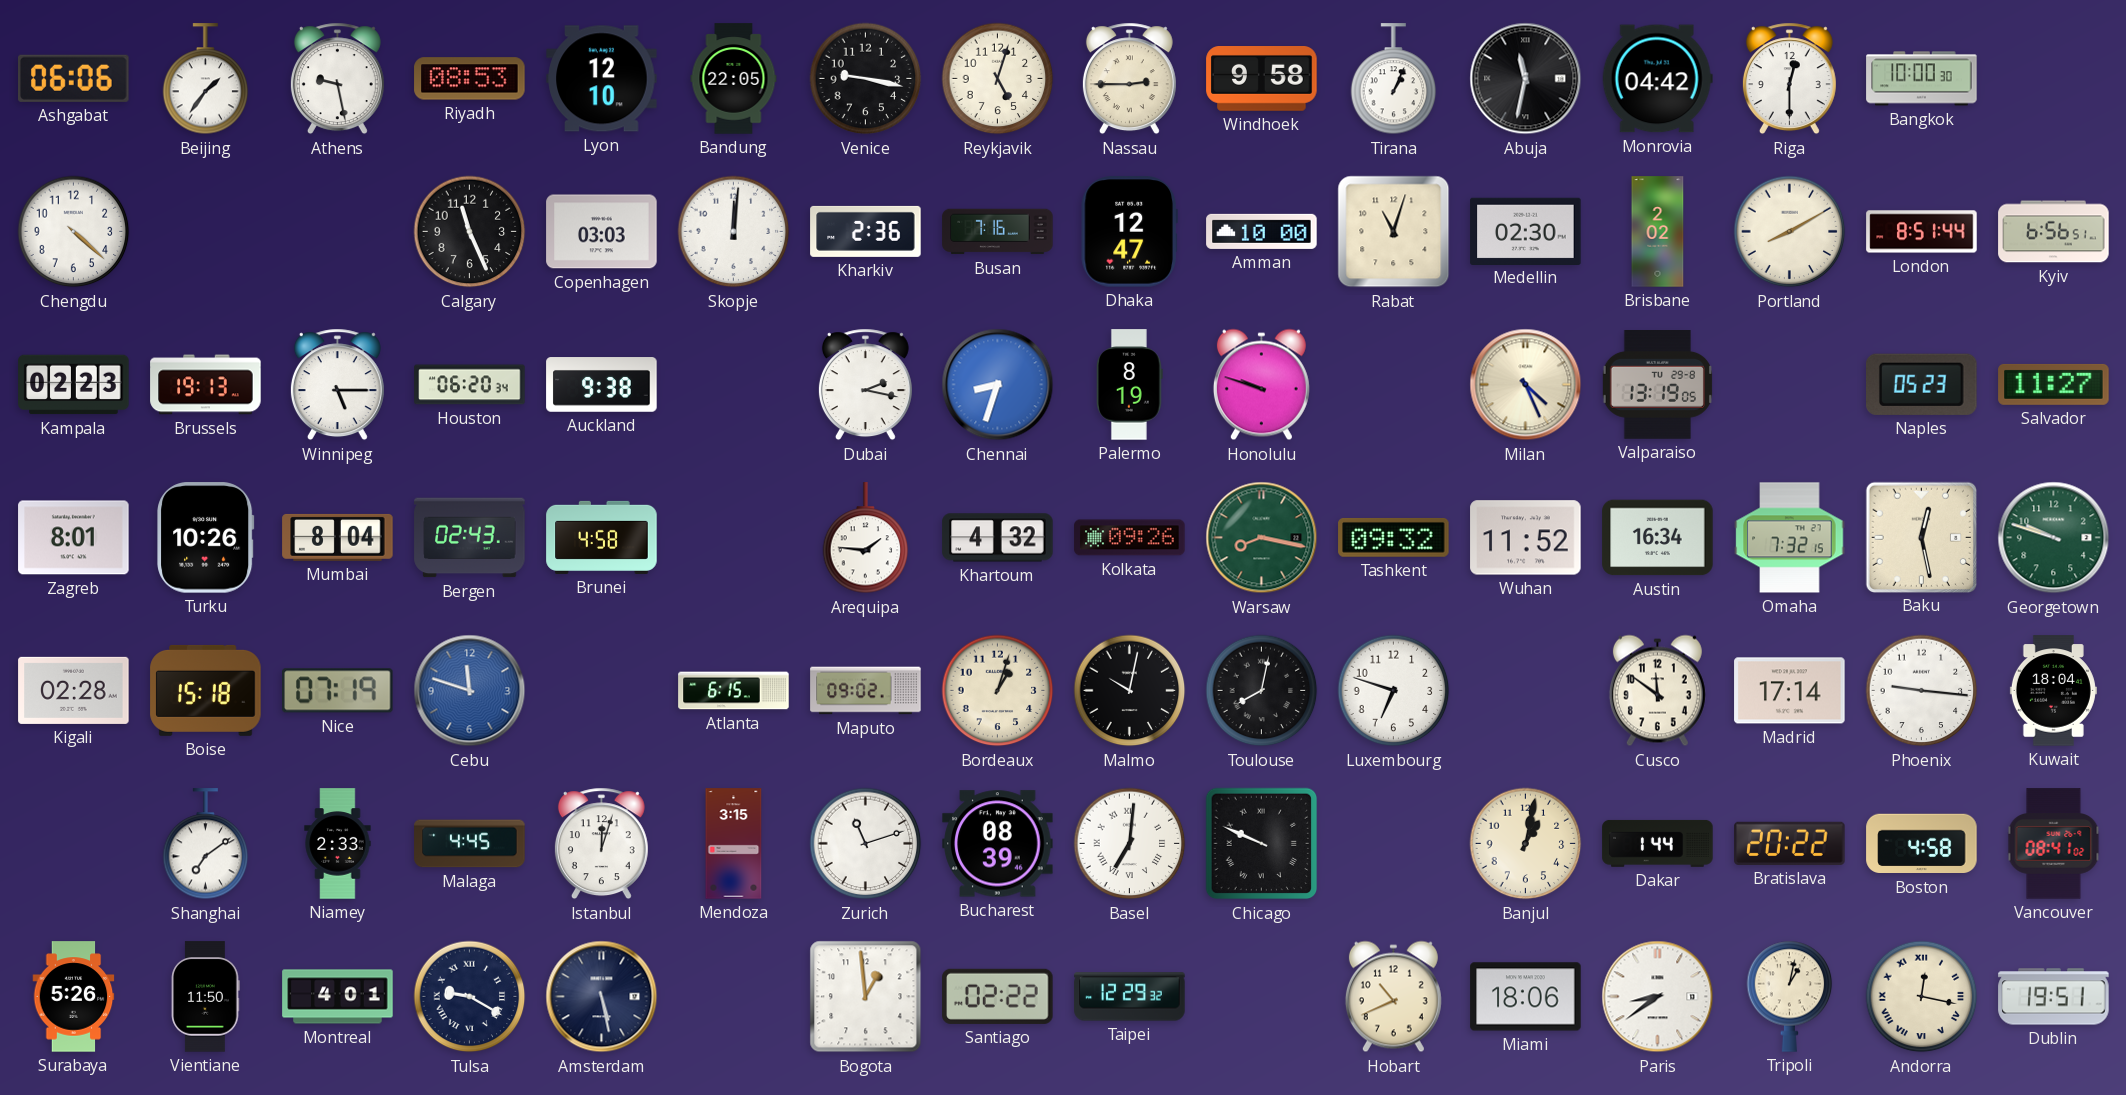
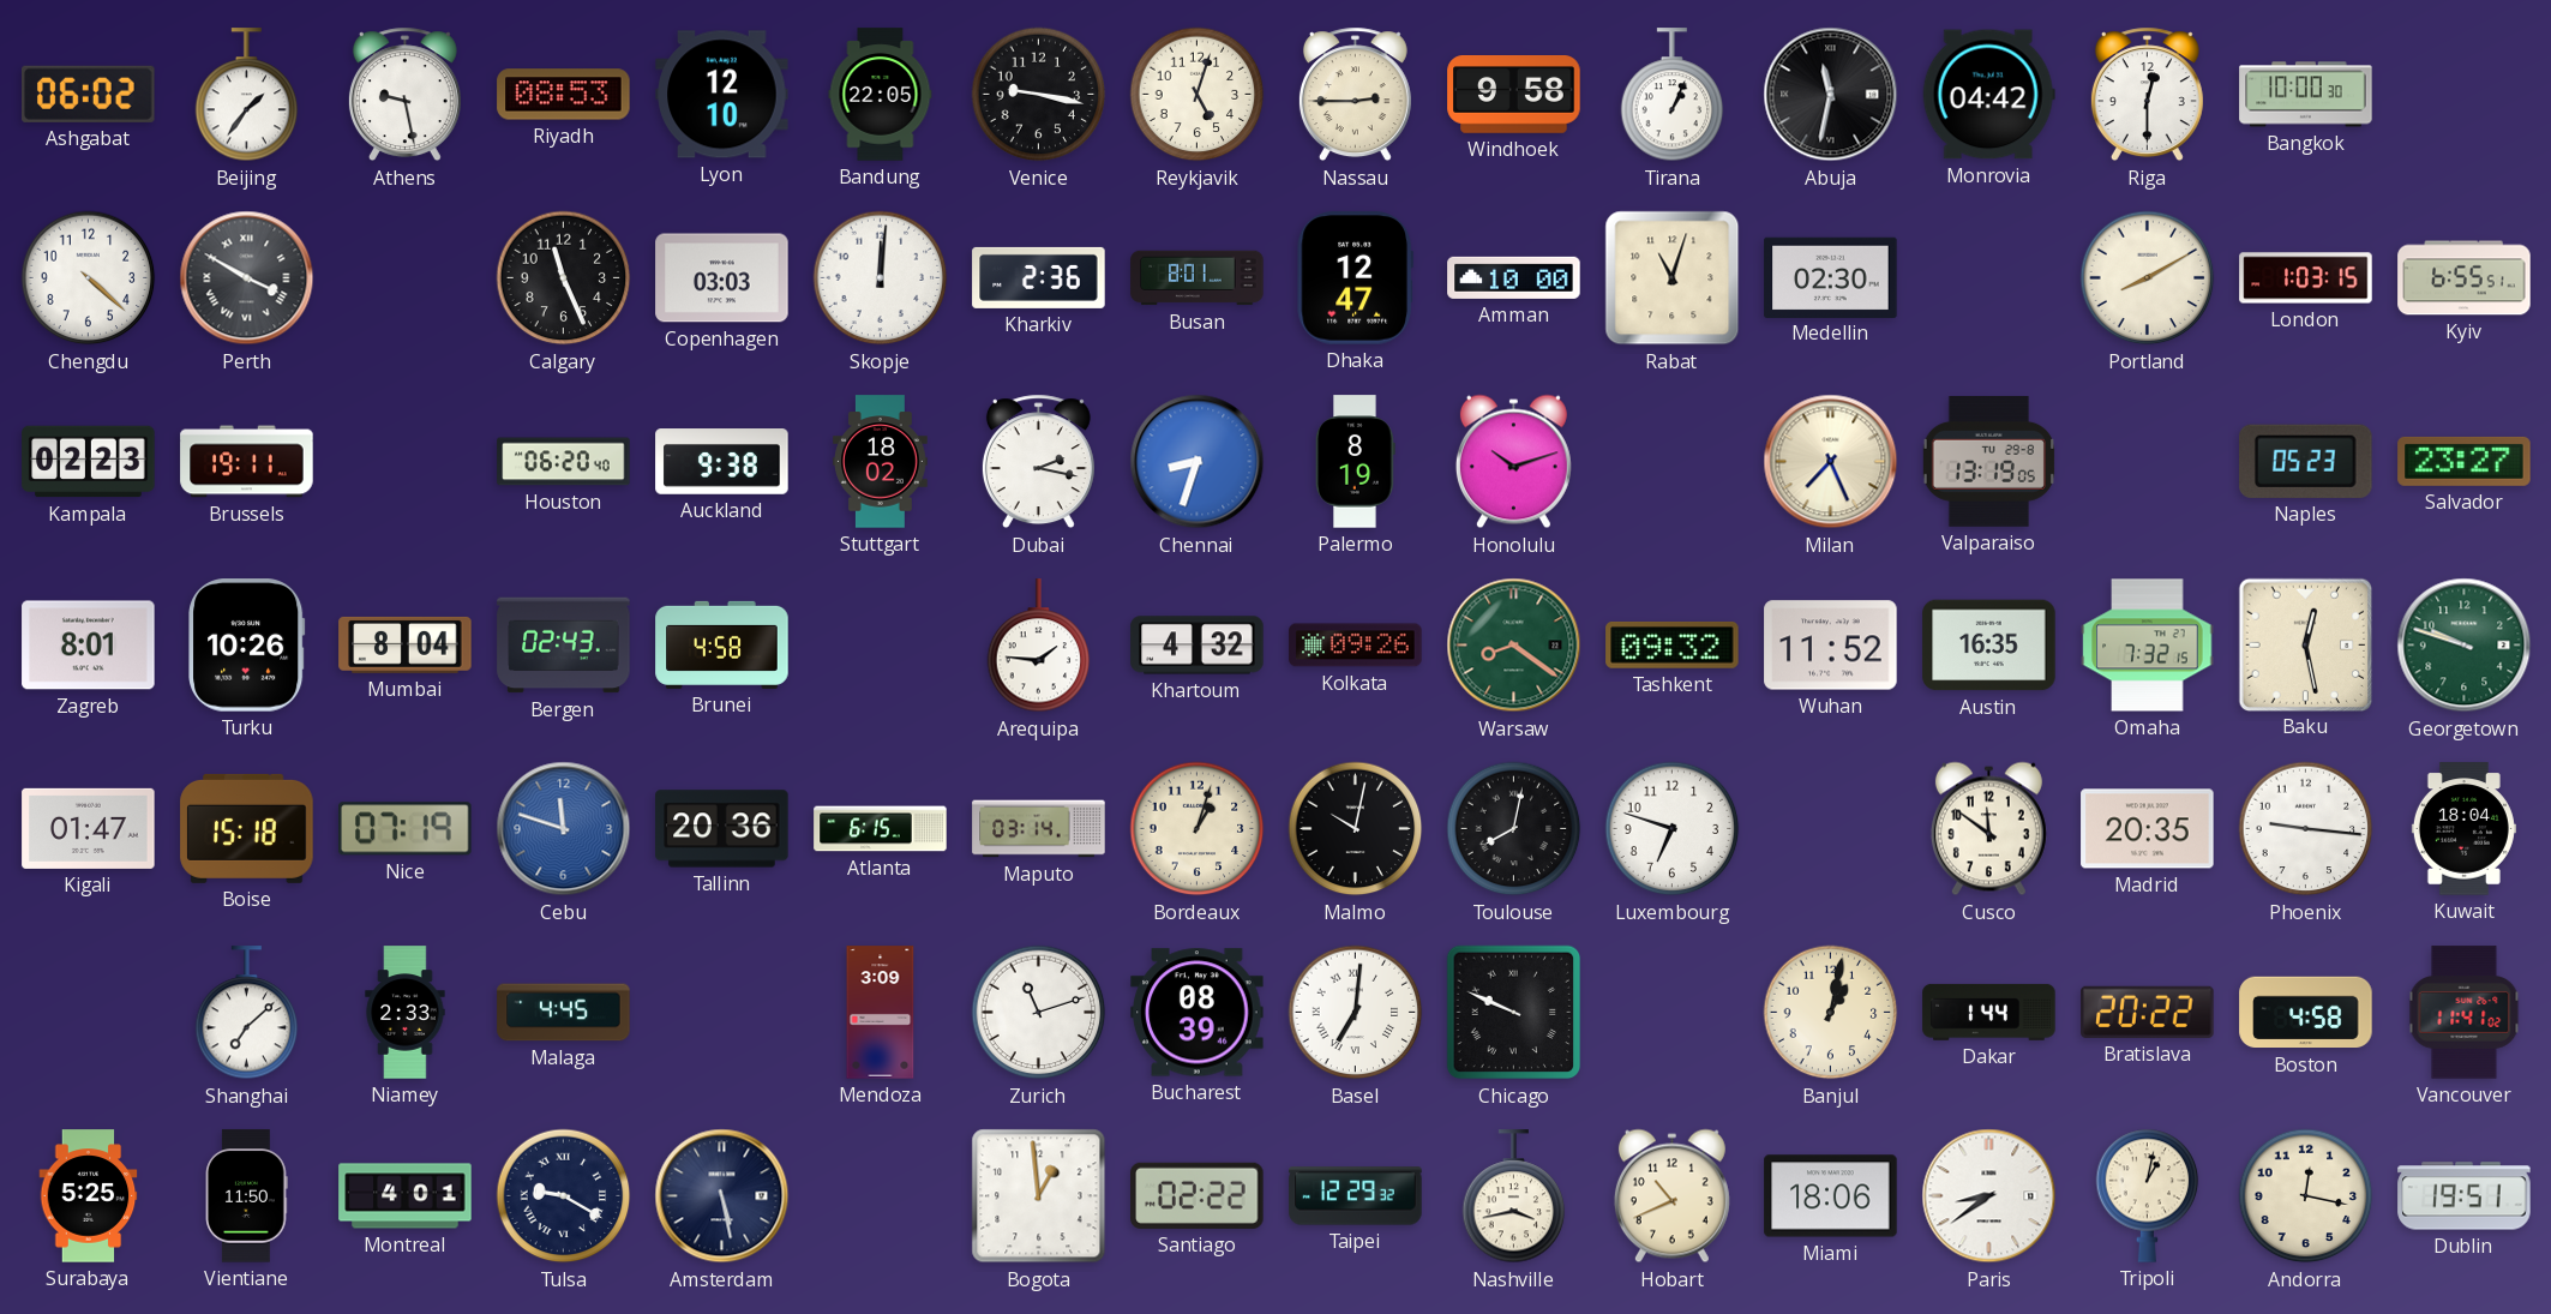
Ashgabat: 06:06 -> 06:02 (89, 94)
Perth: none -> 3:50 (247, 278)
Busan: 7:16 -> 8:01 (1198, 278)
Brisbane: 2:02 -> none (1658, 232)
London: 8:51 -> 1:03 (2306, 278)
Kyiv: 6:56 -> 6:55 (2465, 278)
Brussels: 19:13 -> 19:11 (247, 462)
Winnipeg: 5:15 -> none (337, 385)
Houston: 06:20:34 -> 06:20:40 (564, 462)
Stuttgart: none -> 18:02 (881, 462)
Honolulu: 9:48 -> 10:12 (1513, 462)
Milan: 4:26 -> 7:26 (1831, 462)
Salvador: 11:27 -> 23:27 (2465, 461)
Warsaw: 8:17 -> 8:21 (1514, 646)
Austin: 16:34 -> 16:35 (1989, 646)
Kigali: 02:28 -> 01:47 (89, 828)
Tallinn: none -> 20:36 (722, 829)
Maputo: 09:02 -> 03:14 (1039, 829)
Madrid: 17:14 -> 20:35 (2148, 829)
Shanghai: 7:09 -> 7:08 (247, 1013)
Istanbul: 12:03 -> none (601, 844)
Mendoza: 3:15 -> 3:09 (881, 1013)
Vancouver: 08:41 -> 11:41 (2465, 1013)
Surabaya: 5:26 -> 5:25 (89, 1196)
Nashville: none -> 3:43 (1514, 1196)
Andorra numerals: Roman -> Arabic (2306, 1196)
